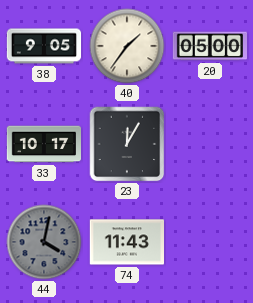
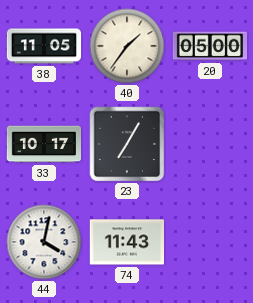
38: 9:05 -> 11:05 (44, 46)
23: 12:05 -> 7:05 (127, 144)
44 dial: grey -> white (44, 242)
